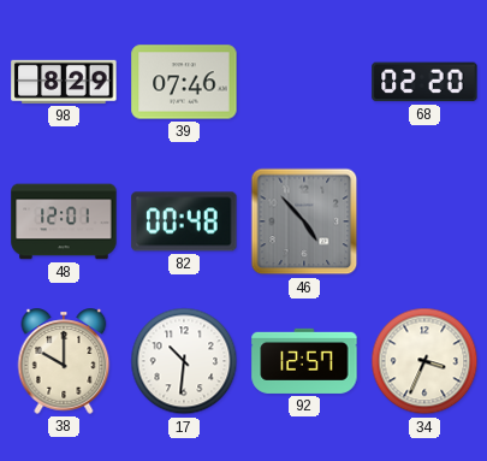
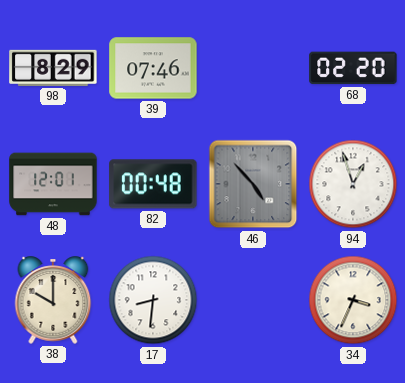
94: none -> 12:57 (353, 184)
17: 10:31 -> 8:31 (153, 300)
92: 12:57 -> none (304, 361)
